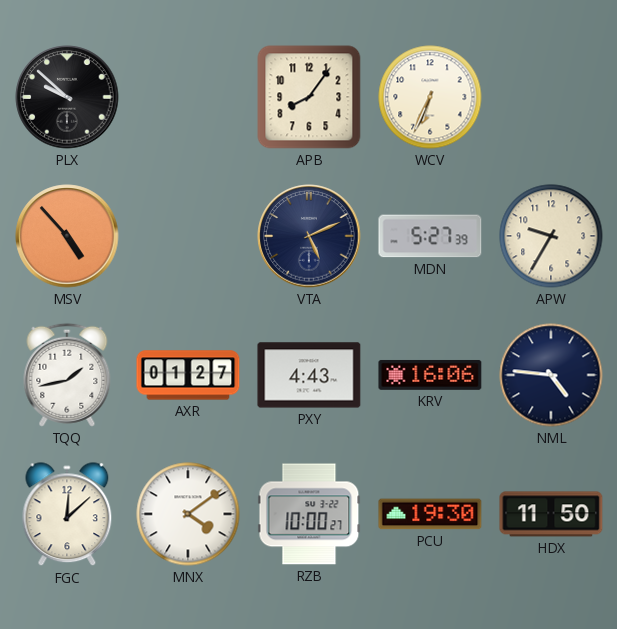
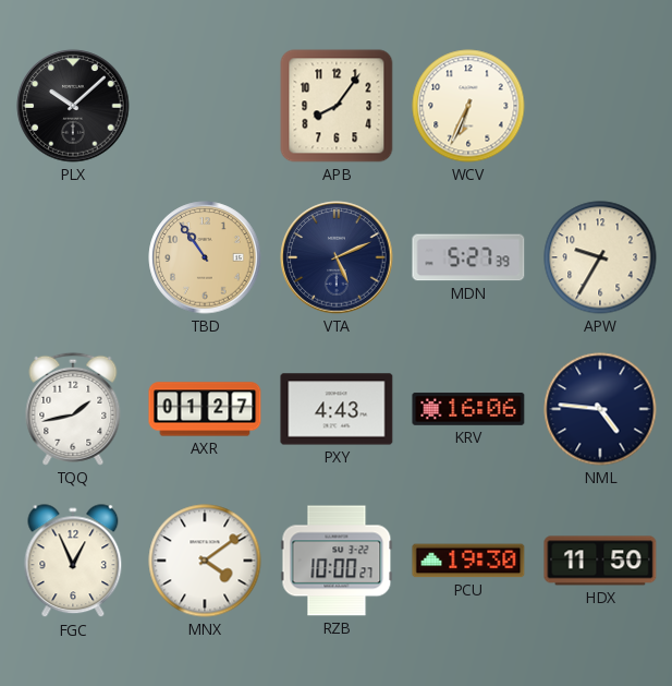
PLX: 9:52 -> 10:08 (73, 106)
MSV: 4:53 -> none (67, 236)
TBD: none -> 10:54 (205, 257)
FGC: 12:08 -> 12:56 (73, 562)
